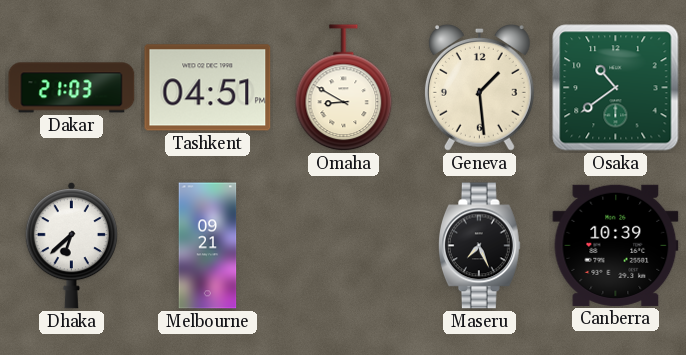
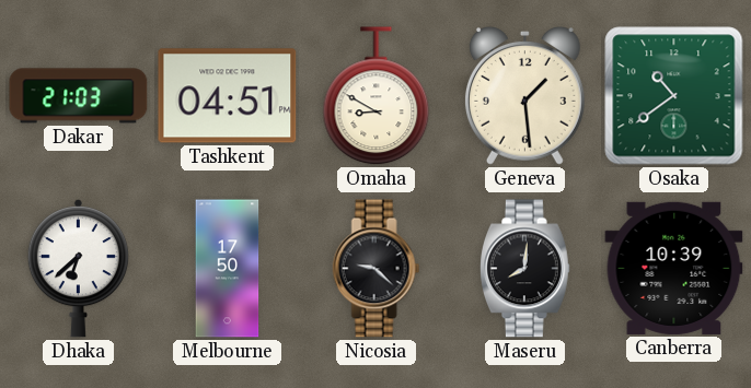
Melbourne: 09:21 -> 17:50 (228, 269)
Nicosia: none -> 9:22 (377, 269)
Maseru: 7:26 -> 8:01 (524, 269)
